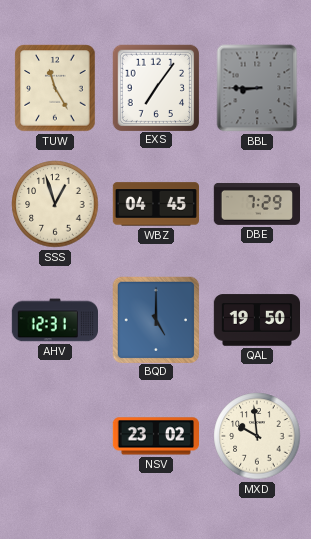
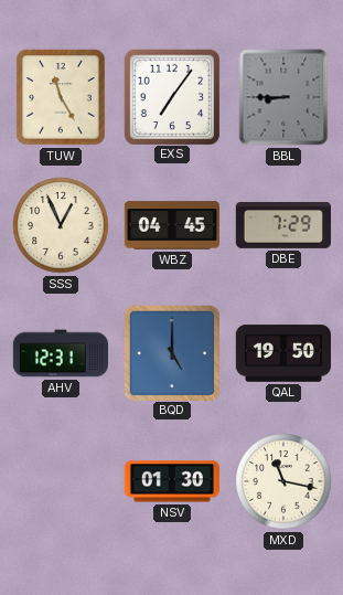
SSS: 12:57 -> 12:56 (61, 225)
NSV: 23:02 -> 01:30 (171, 481)
MXD: 9:59 -> 11:17 (283, 481)
